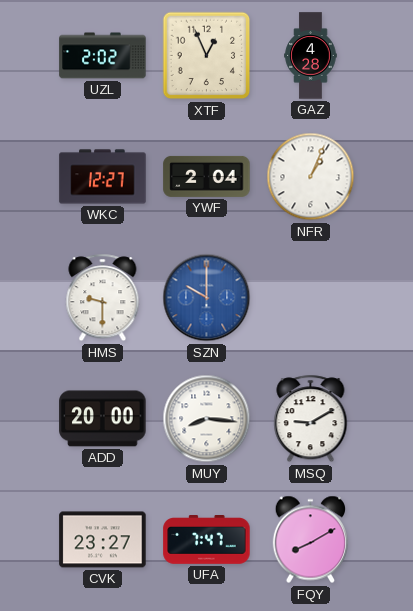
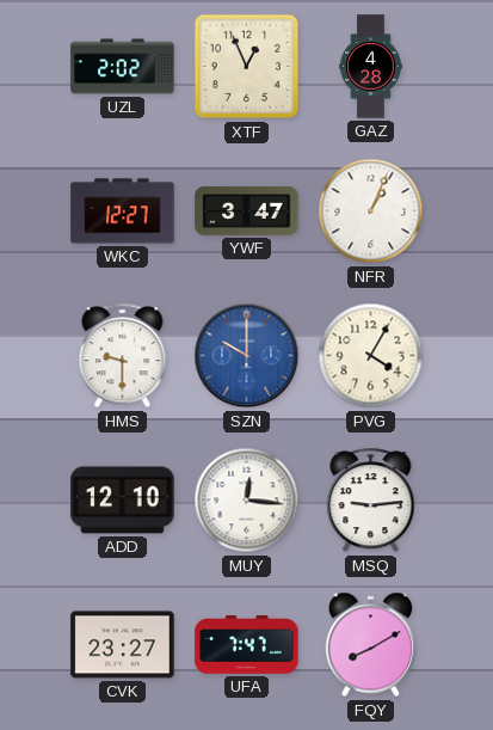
YWF: 2:04 -> 3:47 (247, 210)
PVG: none -> 4:05 (371, 356)
ADD: 20:00 -> 12:10 (123, 501)
MUY: 8:16 -> 12:16 (247, 501)
MSQ: 9:10 -> 9:14 (371, 501)
